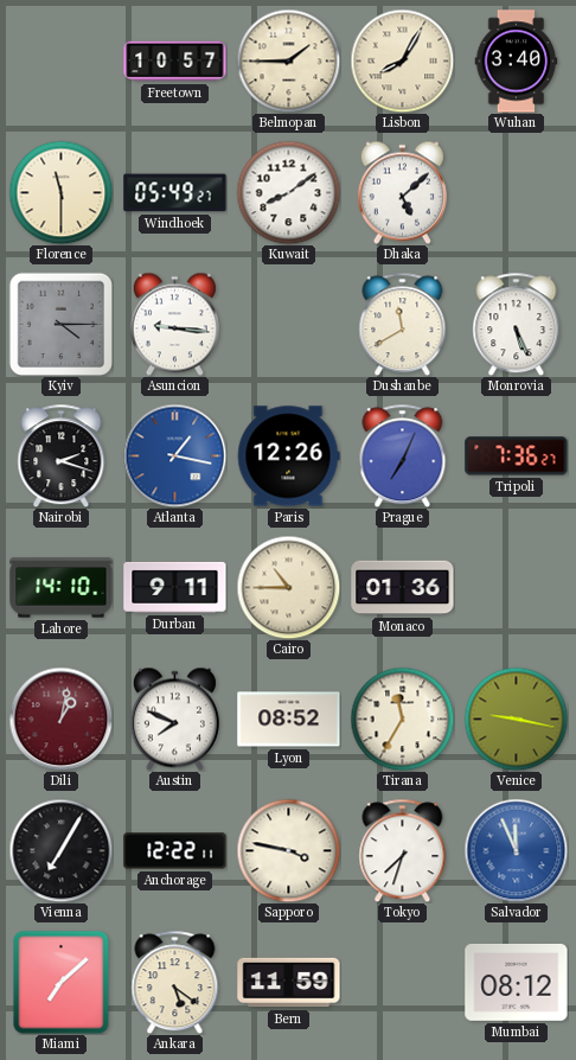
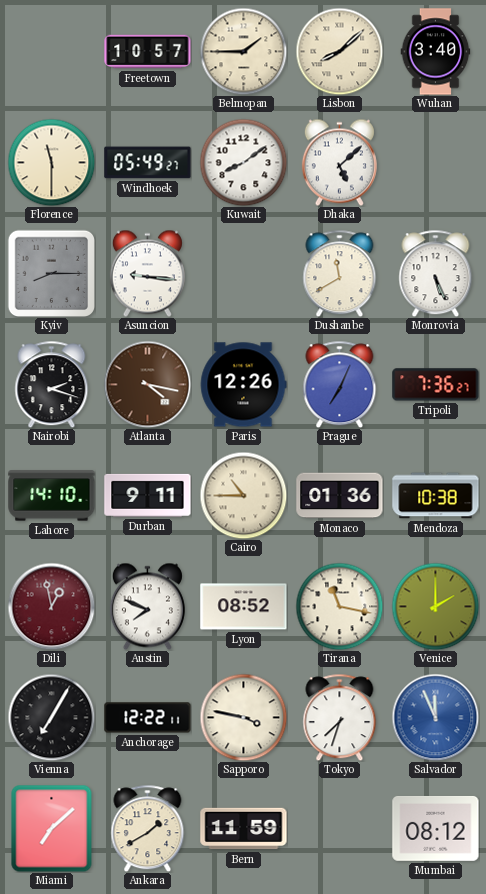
Lisbon: 8:05 -> 8:08 (339, 51)
Kyiv: 4:15 -> 8:15 (51, 273)
Atlanta: 1:17 -> 4:17 (147, 384)
Atlanta dial: blue -> brown (147, 384)
Mendoza: none -> 10:38 (436, 496)
Dili: 1:02 -> 12:58 (51, 606)
Tirana: 11:35 -> 11:17 (339, 606)
Venice: 9:17 -> 2:00 (435, 606)
Ankara: 5:21 -> 1:40 (148, 828)
